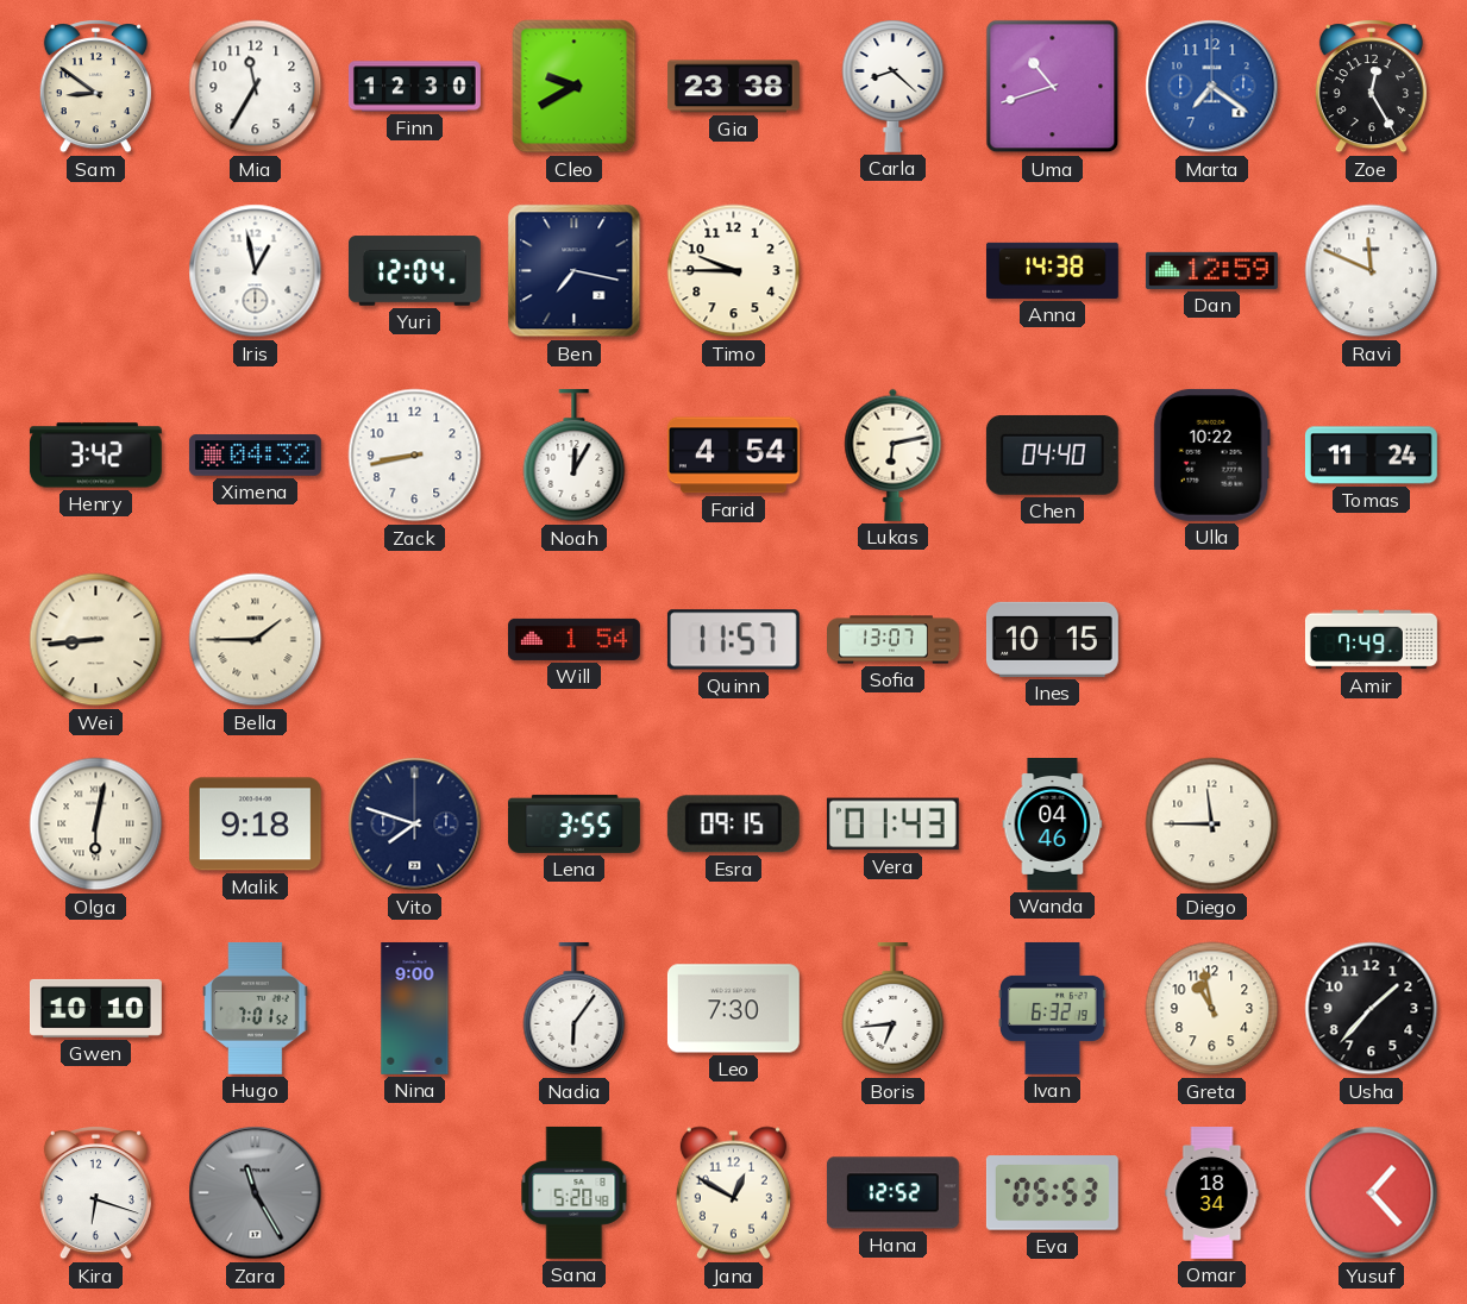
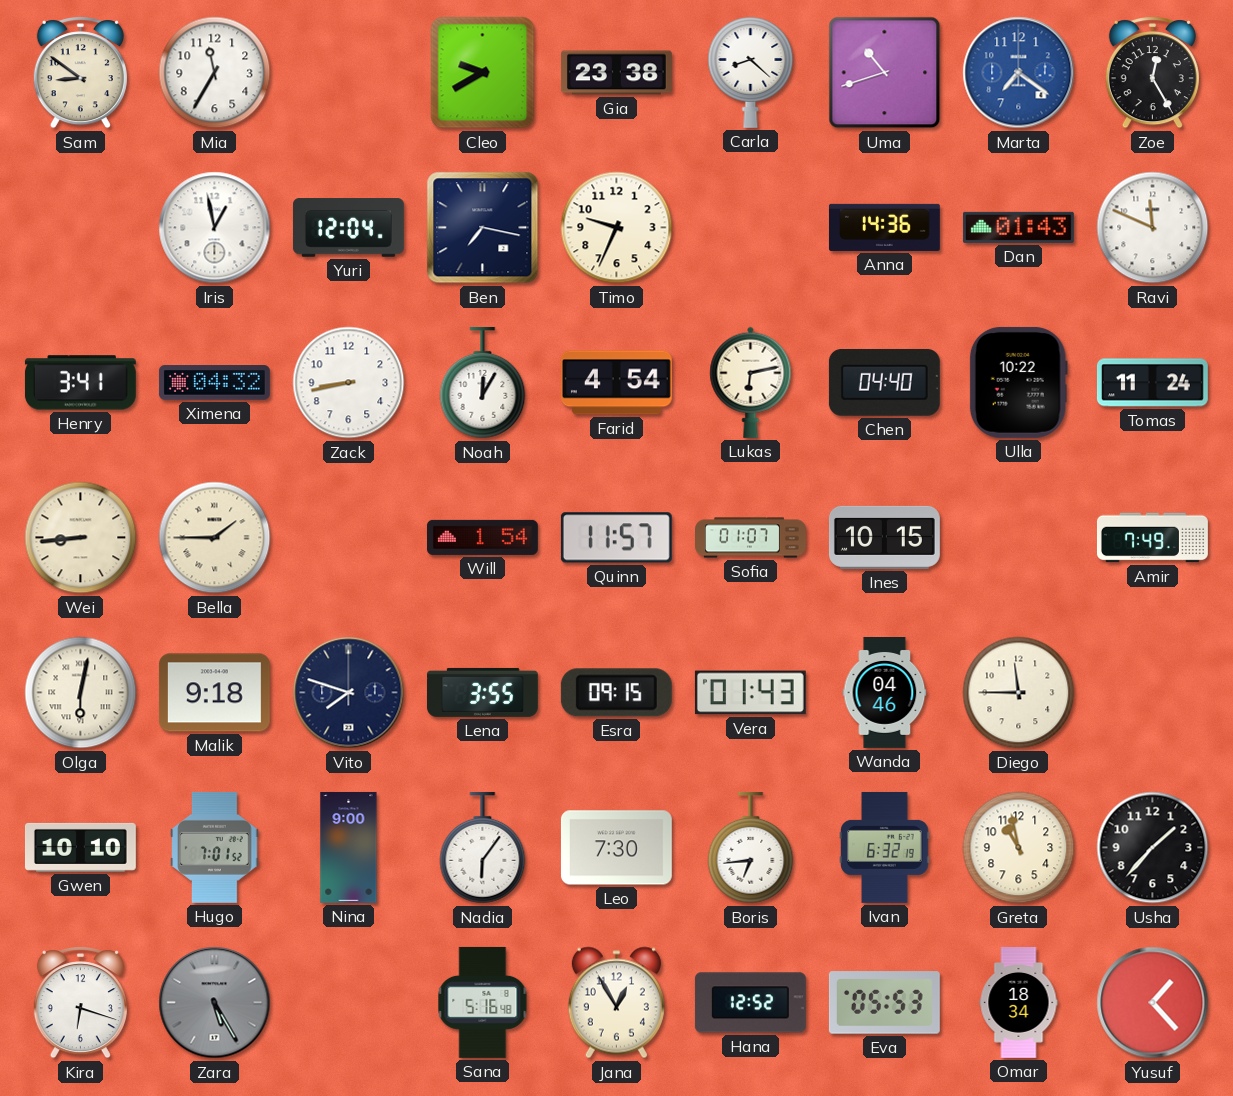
Finn: 12:30 -> none (414, 87)
Timo: 9:45 -> 9:34 (617, 228)
Anna: 14:38 -> 14:36 (884, 227)
Dan: 12:59 -> 01:43 (1018, 227)
Henry: 3:42 -> 3:41 (80, 383)
Sofia: 13:07 -> 01:07 (751, 538)
Zara: 11:25 -> 5:25 (215, 1003)
Sana: 5:20 -> 5:16 (483, 1002)
Jana: 12:50 -> 12:55 (616, 1003)
